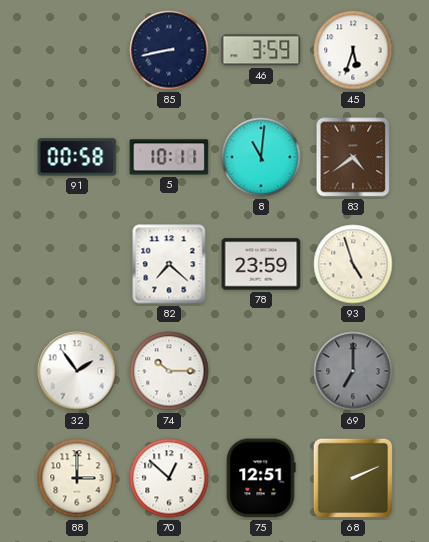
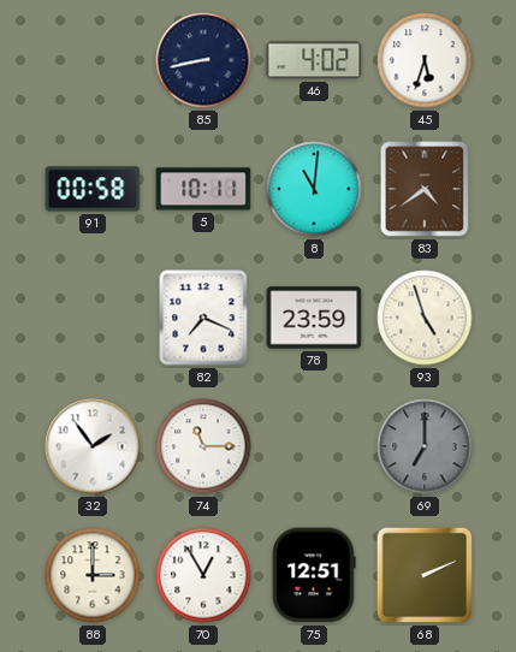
46: 3:59 -> 4:02 (314, 60)
82: 7:22 -> 7:19 (203, 318)
74: 10:15 -> 11:15 (203, 446)
70: 12:52 -> 12:55 (203, 575)
